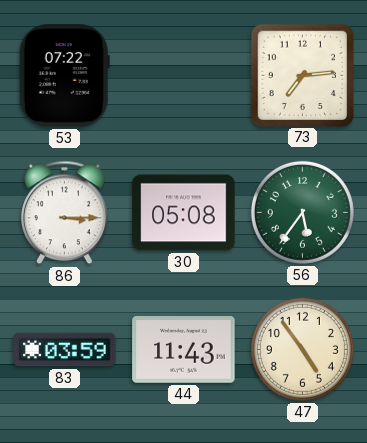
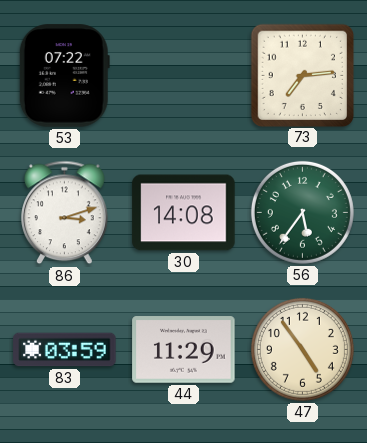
86: 3:15 -> 3:12 (65, 213)
30: 05:08 -> 14:08 (184, 213)
44: 11:43 -> 11:29 (184, 350)
